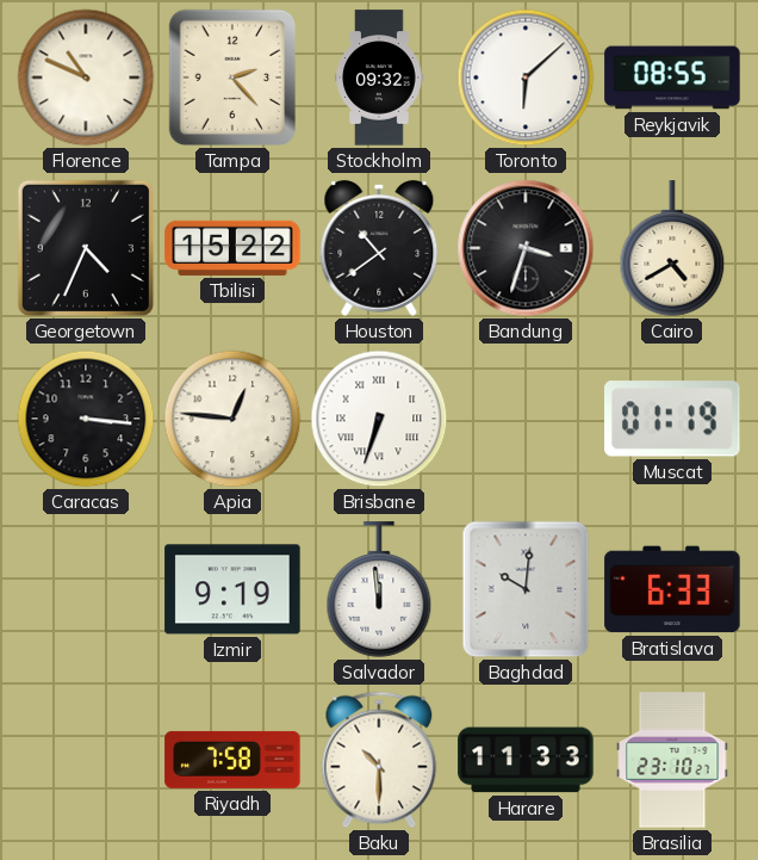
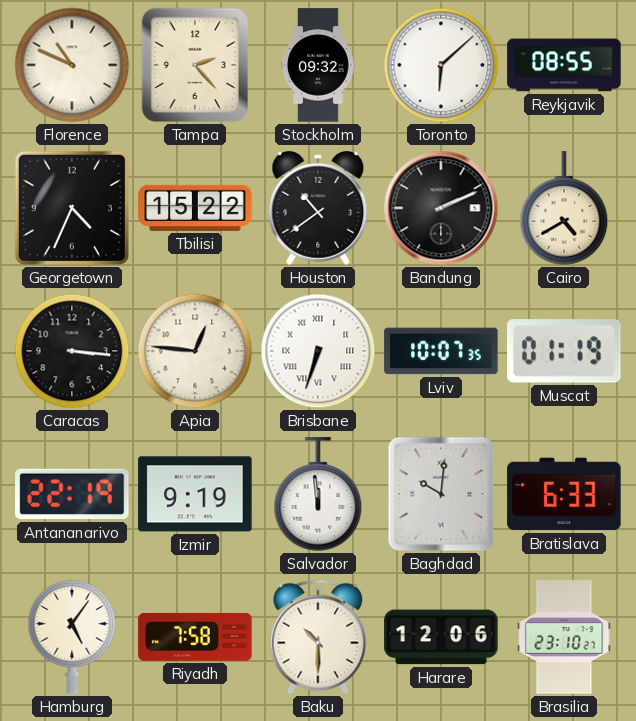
Bandung: 3:33 -> 2:11 (441, 208)
Lviv: none -> 10:07 (441, 351)
Antananarivo: none -> 22:19 (72, 494)
Hamburg: none -> 5:06 (72, 638)
Harare: 11:33 -> 12:06 (441, 637)
